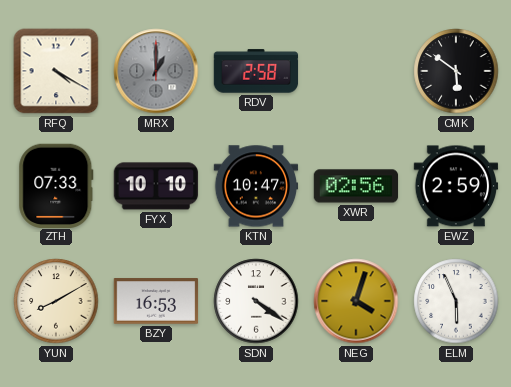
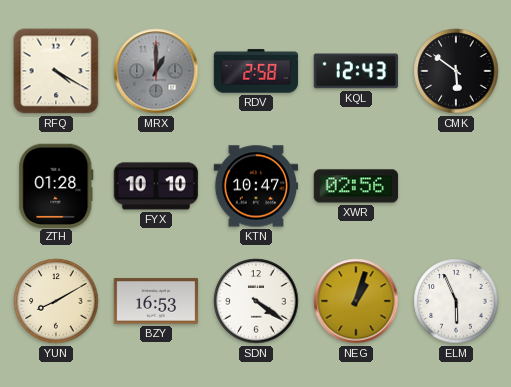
KQL: none -> 12:43 (356, 71)
ZTH: 07:33 -> 01:28 (56, 185)
EWZ: 2:59 -> none (456, 186)
NEG: 4:03 -> 1:03 (356, 301)
